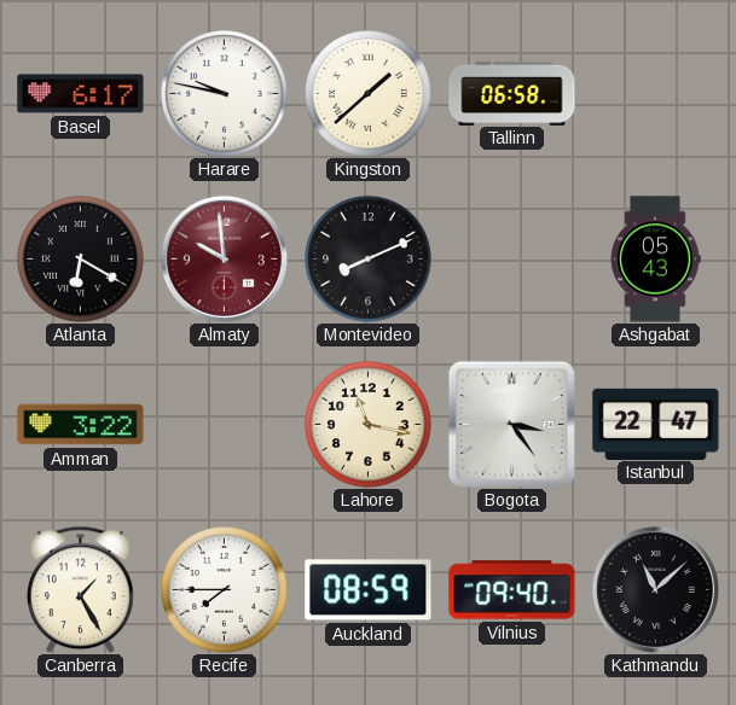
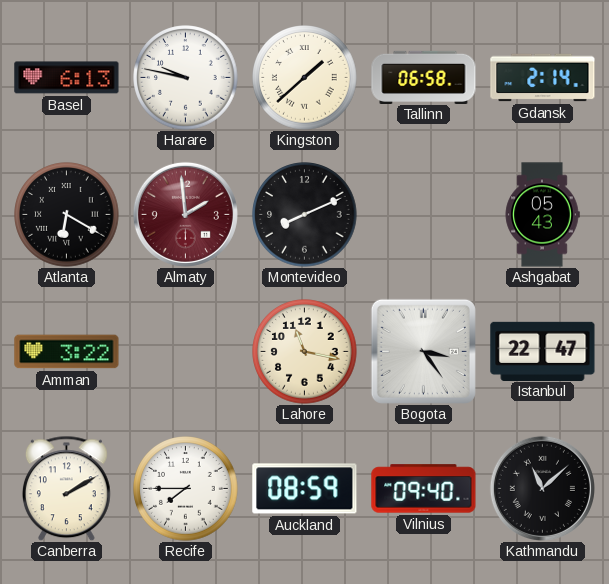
Basel: 6:17 -> 6:13 (67, 78)
Gdansk: none -> 2:14 (543, 78)
Almaty: 9:59 -> 1:59 (185, 214)
Canberra: 1:25 -> 2:10 (66, 488)
